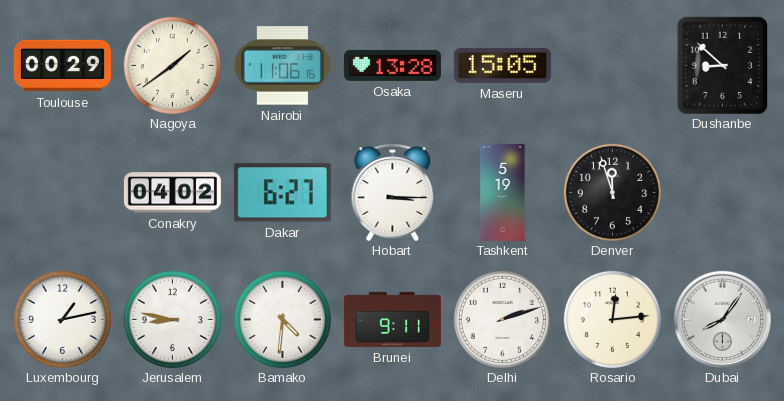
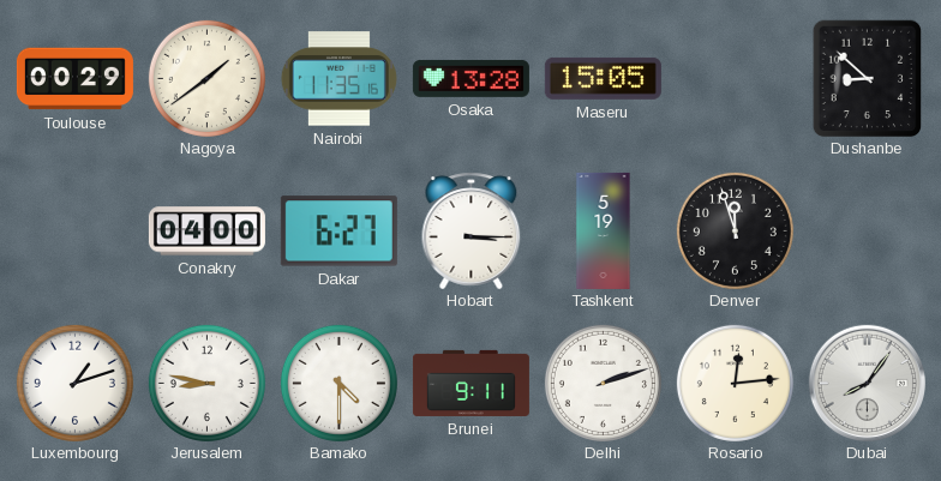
Nairobi: 11:06 -> 11:35 (338, 79)
Conakry: 04:02 -> 04:00 (206, 232)
Luxembourg: 1:13 -> 1:12 (74, 383)
Bamako: 4:31 -> 4:30 (338, 383)
